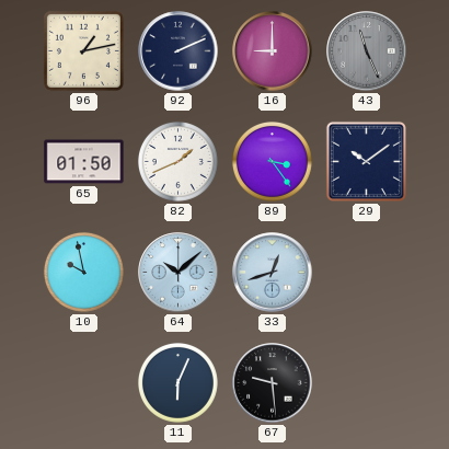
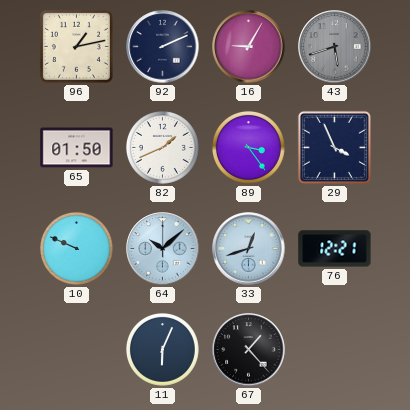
16: 9:00 -> 9:05 (249, 47)
43: 11:26 -> 5:42 (335, 47)
29: 10:09 -> 3:56 (334, 147)
10: 9:58 -> 9:49 (76, 248)
76: none -> 12:21 (335, 249)
67: 9:29 -> 1:23 (249, 350)
